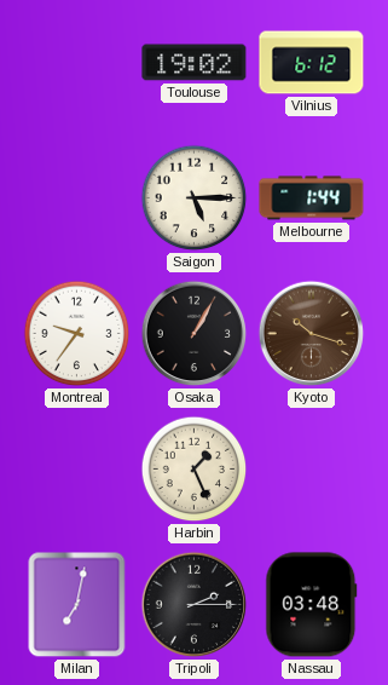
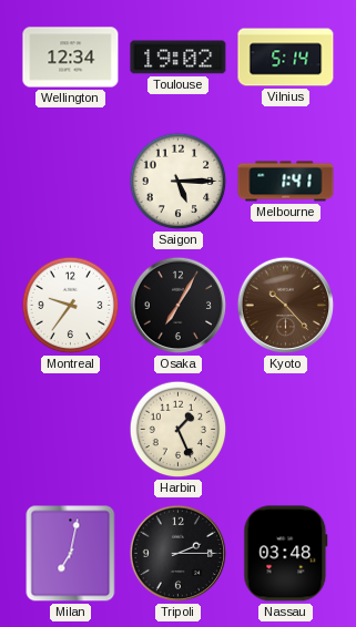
Wellington: none -> 12:34 (71, 58)
Vilnius: 6:12 -> 5:14 (286, 58)
Melbourne: 1:44 -> 1:41 (286, 182)
Osaka: 1:05 -> 7:05 (179, 306)
Kyoto: 10:18 -> 10:23 (286, 306)
